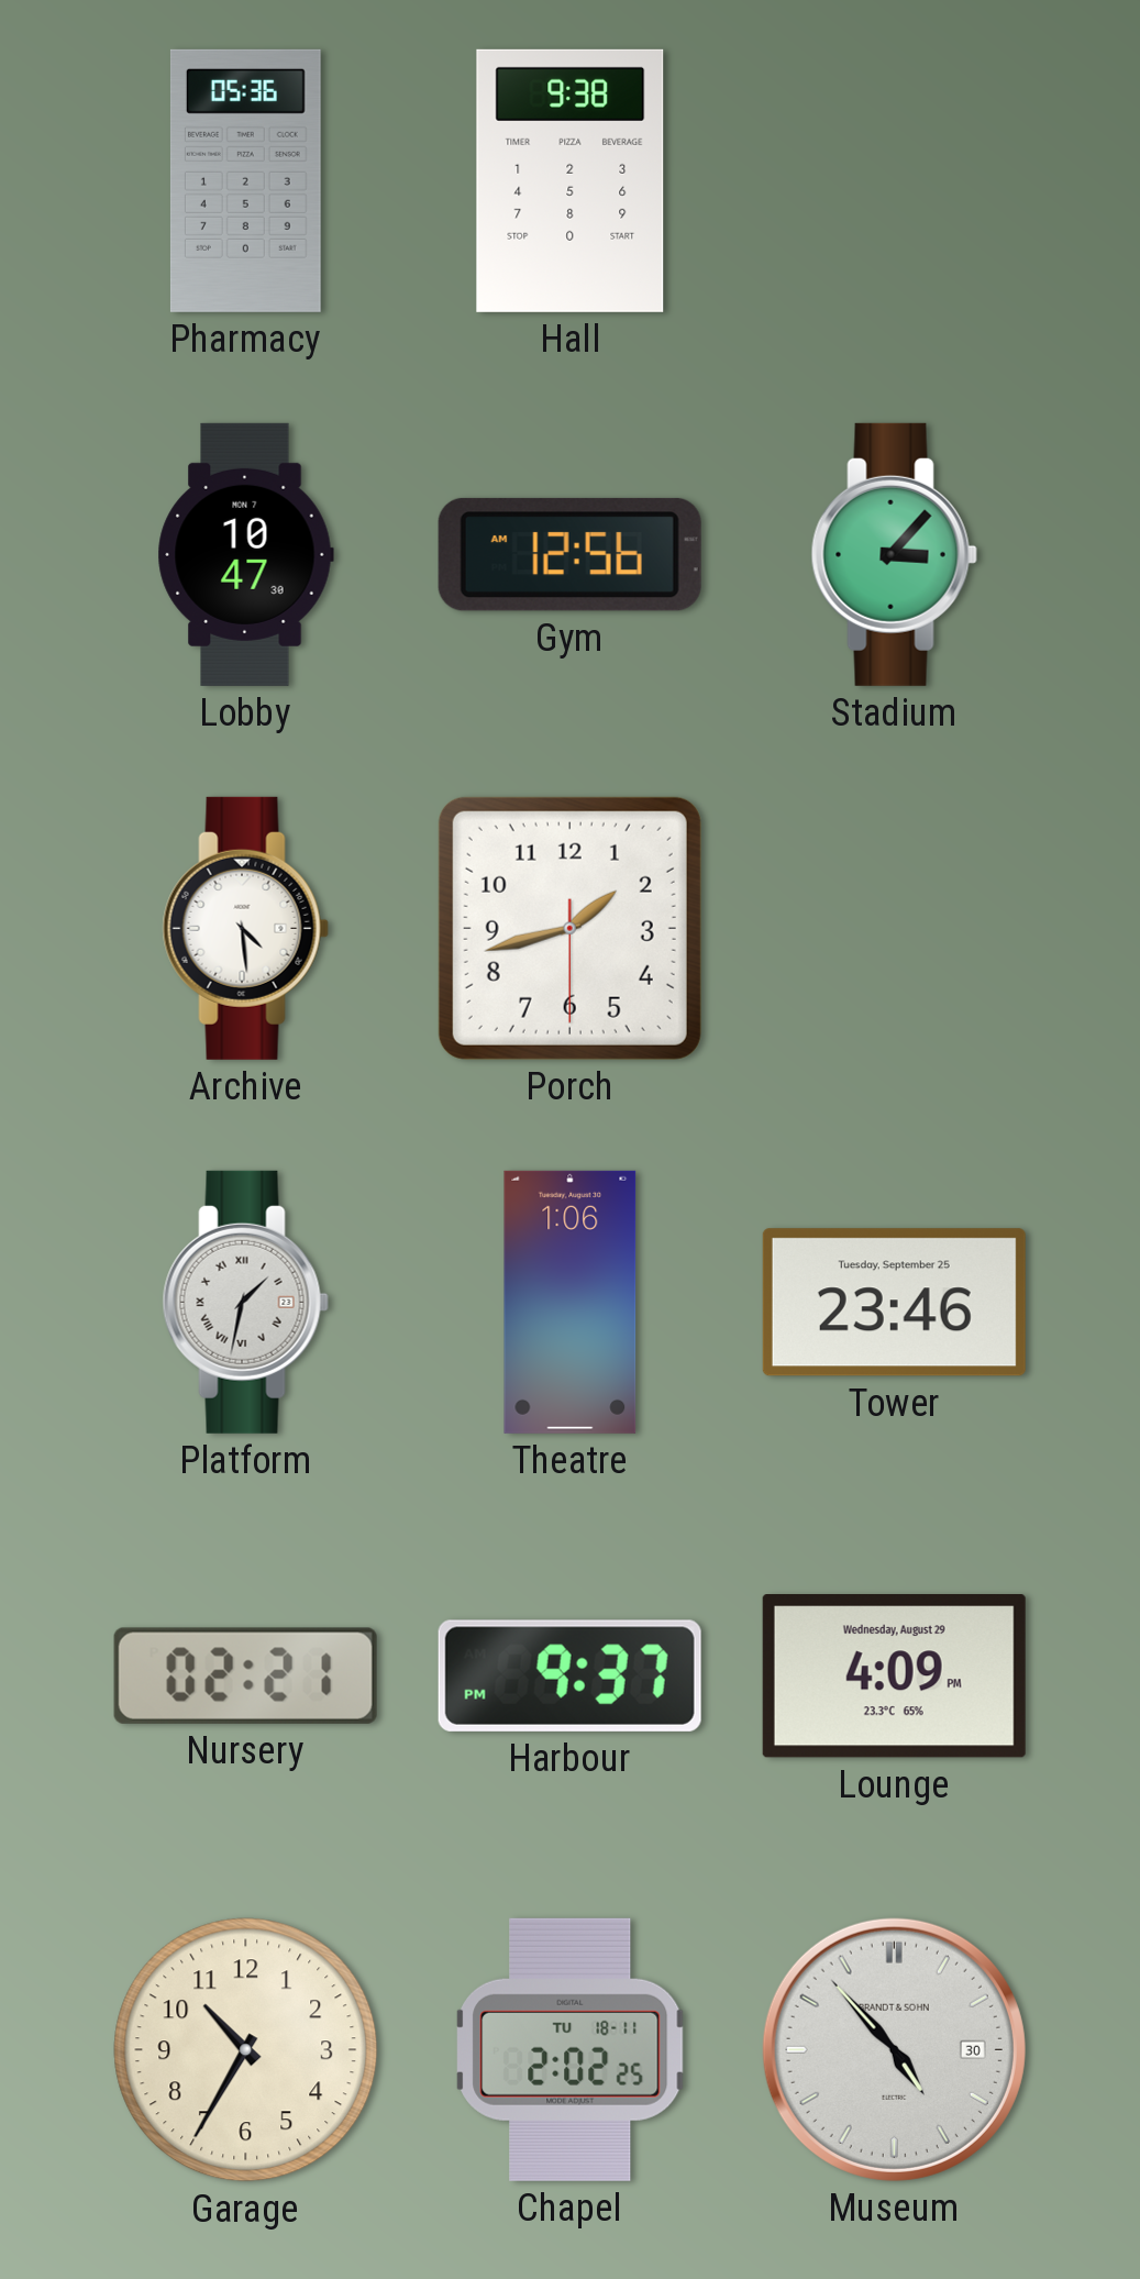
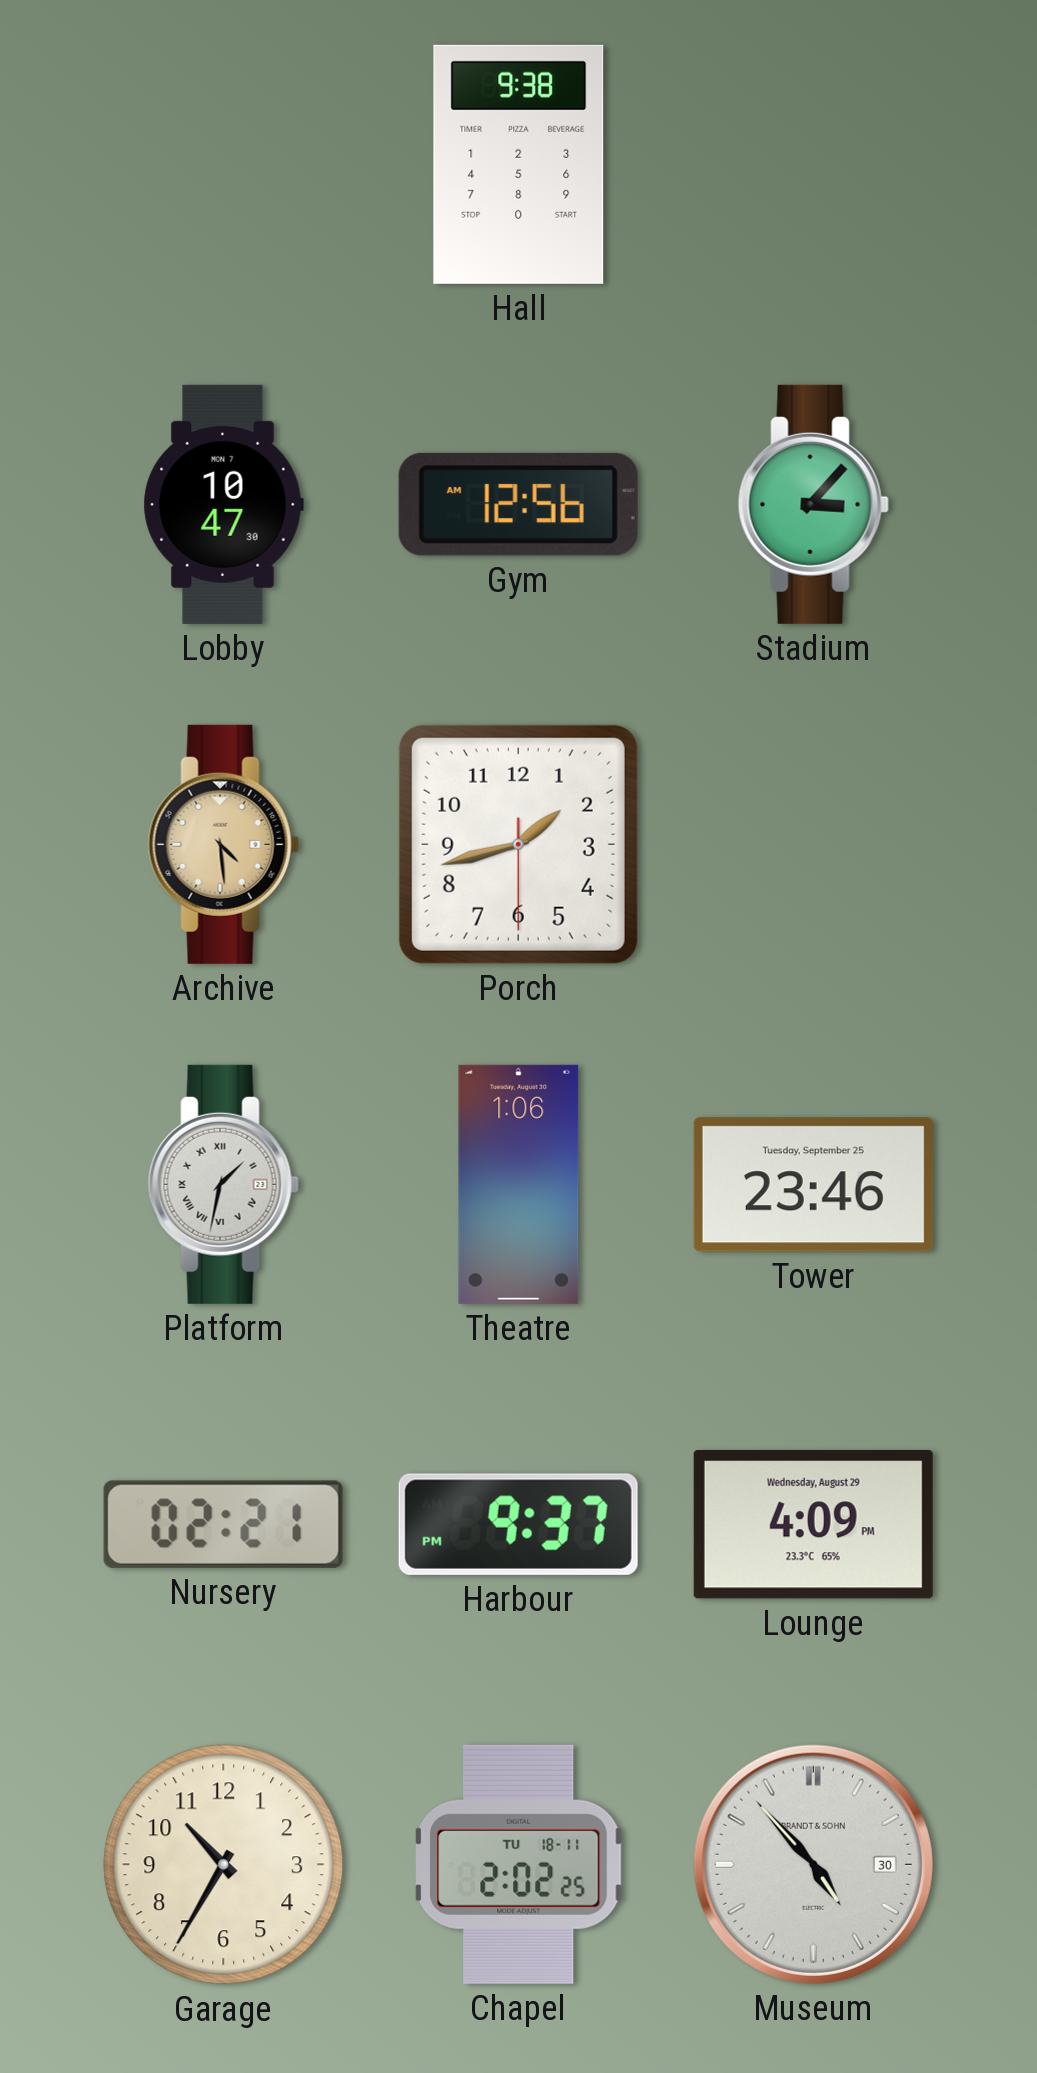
Pharmacy: 05:36 -> none (245, 180)
Archive dial: white -> champagne (223, 844)
